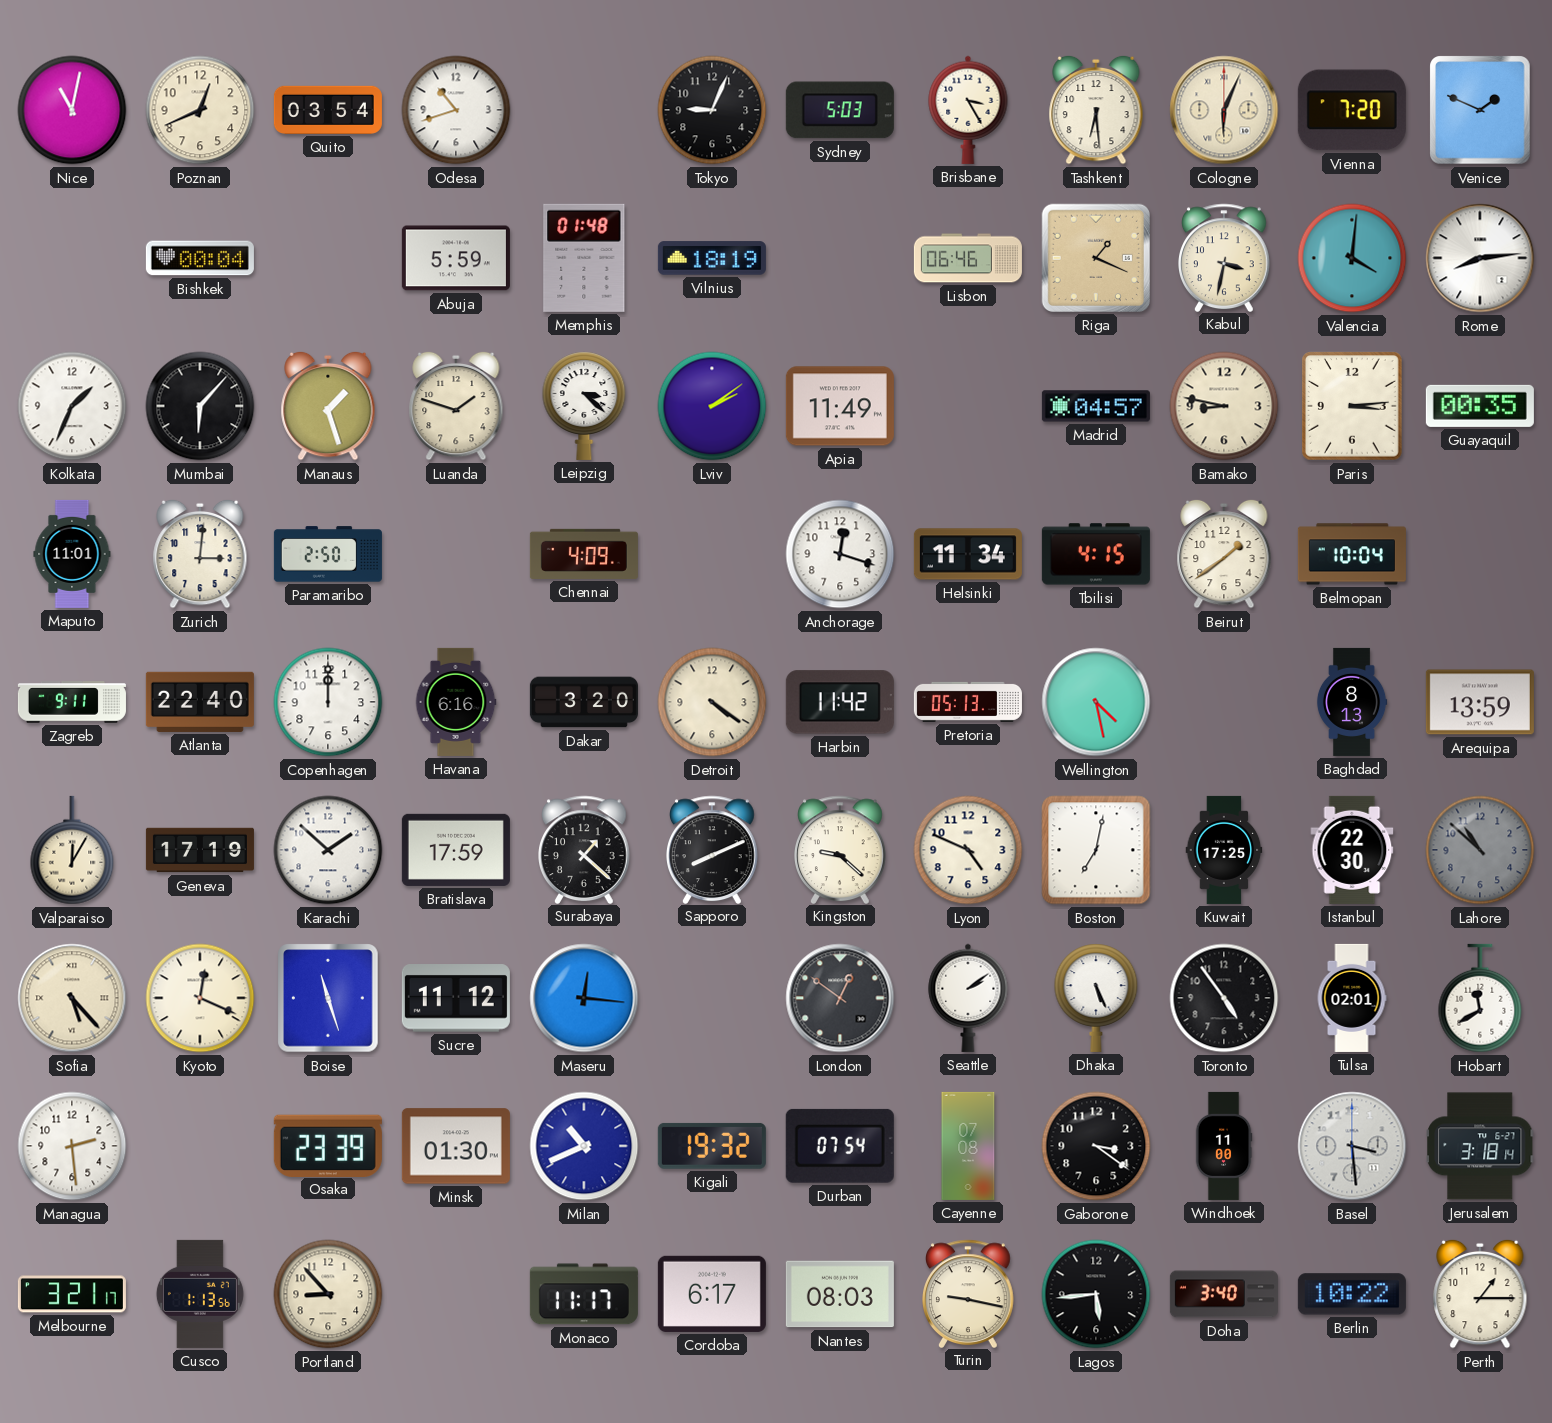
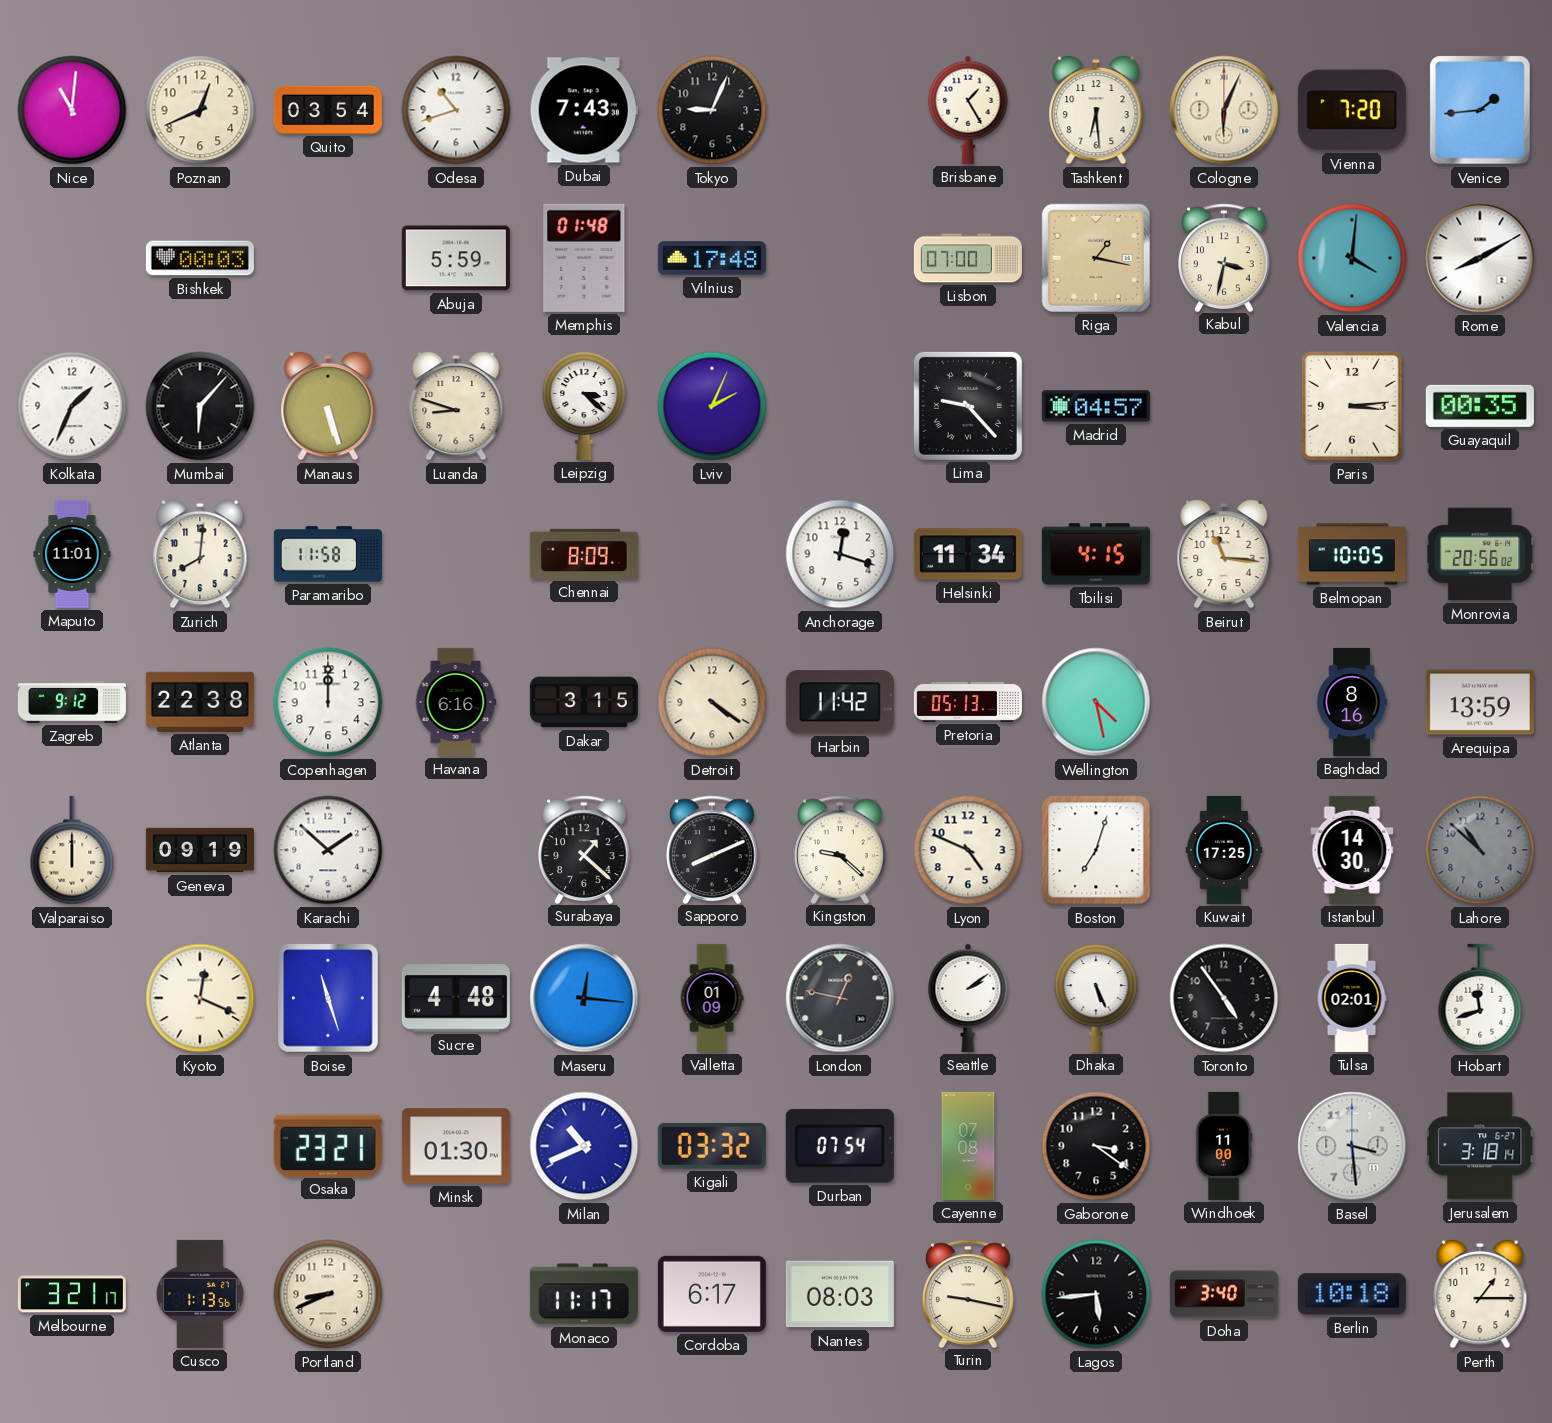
Nice: 11:02 -> 11:01 (72, 110)
Dubai: none -> 7:43 (584, 110)
Sydney: 5:03 -> none (840, 110)
Brisbane: 3:25 -> 1:25 (968, 110)
Venice: 1:49 -> 1:44 (1480, 110)
Bishkek: 00:04 -> 00:03 (200, 258)
Vilnius: 18:19 -> 17:48 (712, 258)
Lisbon: 06:46 -> 07:00 (968, 258)
Riga: 1:19 -> 1:17 (1096, 258)
Rome: 8:14 -> 8:10 (1480, 258)
Manaus: 1:27 -> 5:27 (328, 406)
Luanda: 1:48 -> 8:48 (456, 406)
Lviv: 2:09 -> 2:04 (712, 406)
Apia: 11:49 -> none (840, 406)
Lima: none -> 9:23 (968, 406)
Bamako: 8:47 -> none (1224, 406)
Zurich: 3:01 -> 8:01 (200, 554)
Paramaribo: 2:50 -> 11:58 (328, 554)
Chennai: 4:09 -> 8:09 (584, 554)
Beirut: 1:39 -> 11:16 (1224, 554)
Belmopan: 10:04 -> 10:05 (1352, 554)
Monrovia: none -> 20:56 (1480, 554)
Zagreb: 9:11 -> 9:12 (72, 702)
Atlanta: 22:40 -> 22:38 (200, 702)
Dakar: 3:20 -> 3:15 (584, 702)
Baghdad: 8:13 -> 8:16 (1352, 702)
Valparaiso: 12:05 -> 12:00 (72, 850)
Geneva: 17:19 -> 09:19 (200, 850)
Bratislava: 17:59 -> none (456, 850)
Boston: 7:02 -> 7:03 (1096, 850)
Istanbul: 22:30 -> 14:30 (1352, 850)
Sofia: 5:23 -> none (72, 998)
Sucre: 11:12 -> 4:48 (456, 998)
Valletta: none -> 01:09 (712, 998)
London: 12:51 -> 12:47 (840, 998)
Hobart: 11:40 -> 11:42 (1480, 998)
Managua: 2:29 -> none (72, 1146)
Osaka: 23:39 -> 23:21 (328, 1145)
Kigali: 19:32 -> 03:32 (712, 1146)
Portland: 8:53 -> 8:41 (328, 1294)
Berlin: 10:22 -> 10:18 (1352, 1294)
